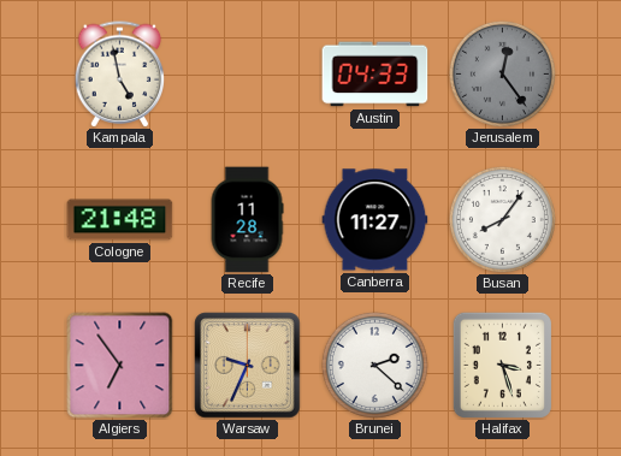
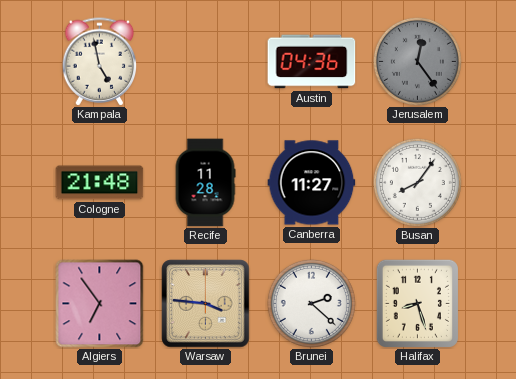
Austin: 04:33 -> 04:36 (312, 62)
Warsaw: 9:34 -> 3:46 (206, 304)
Halifax: 3:27 -> 8:27 (417, 303)
